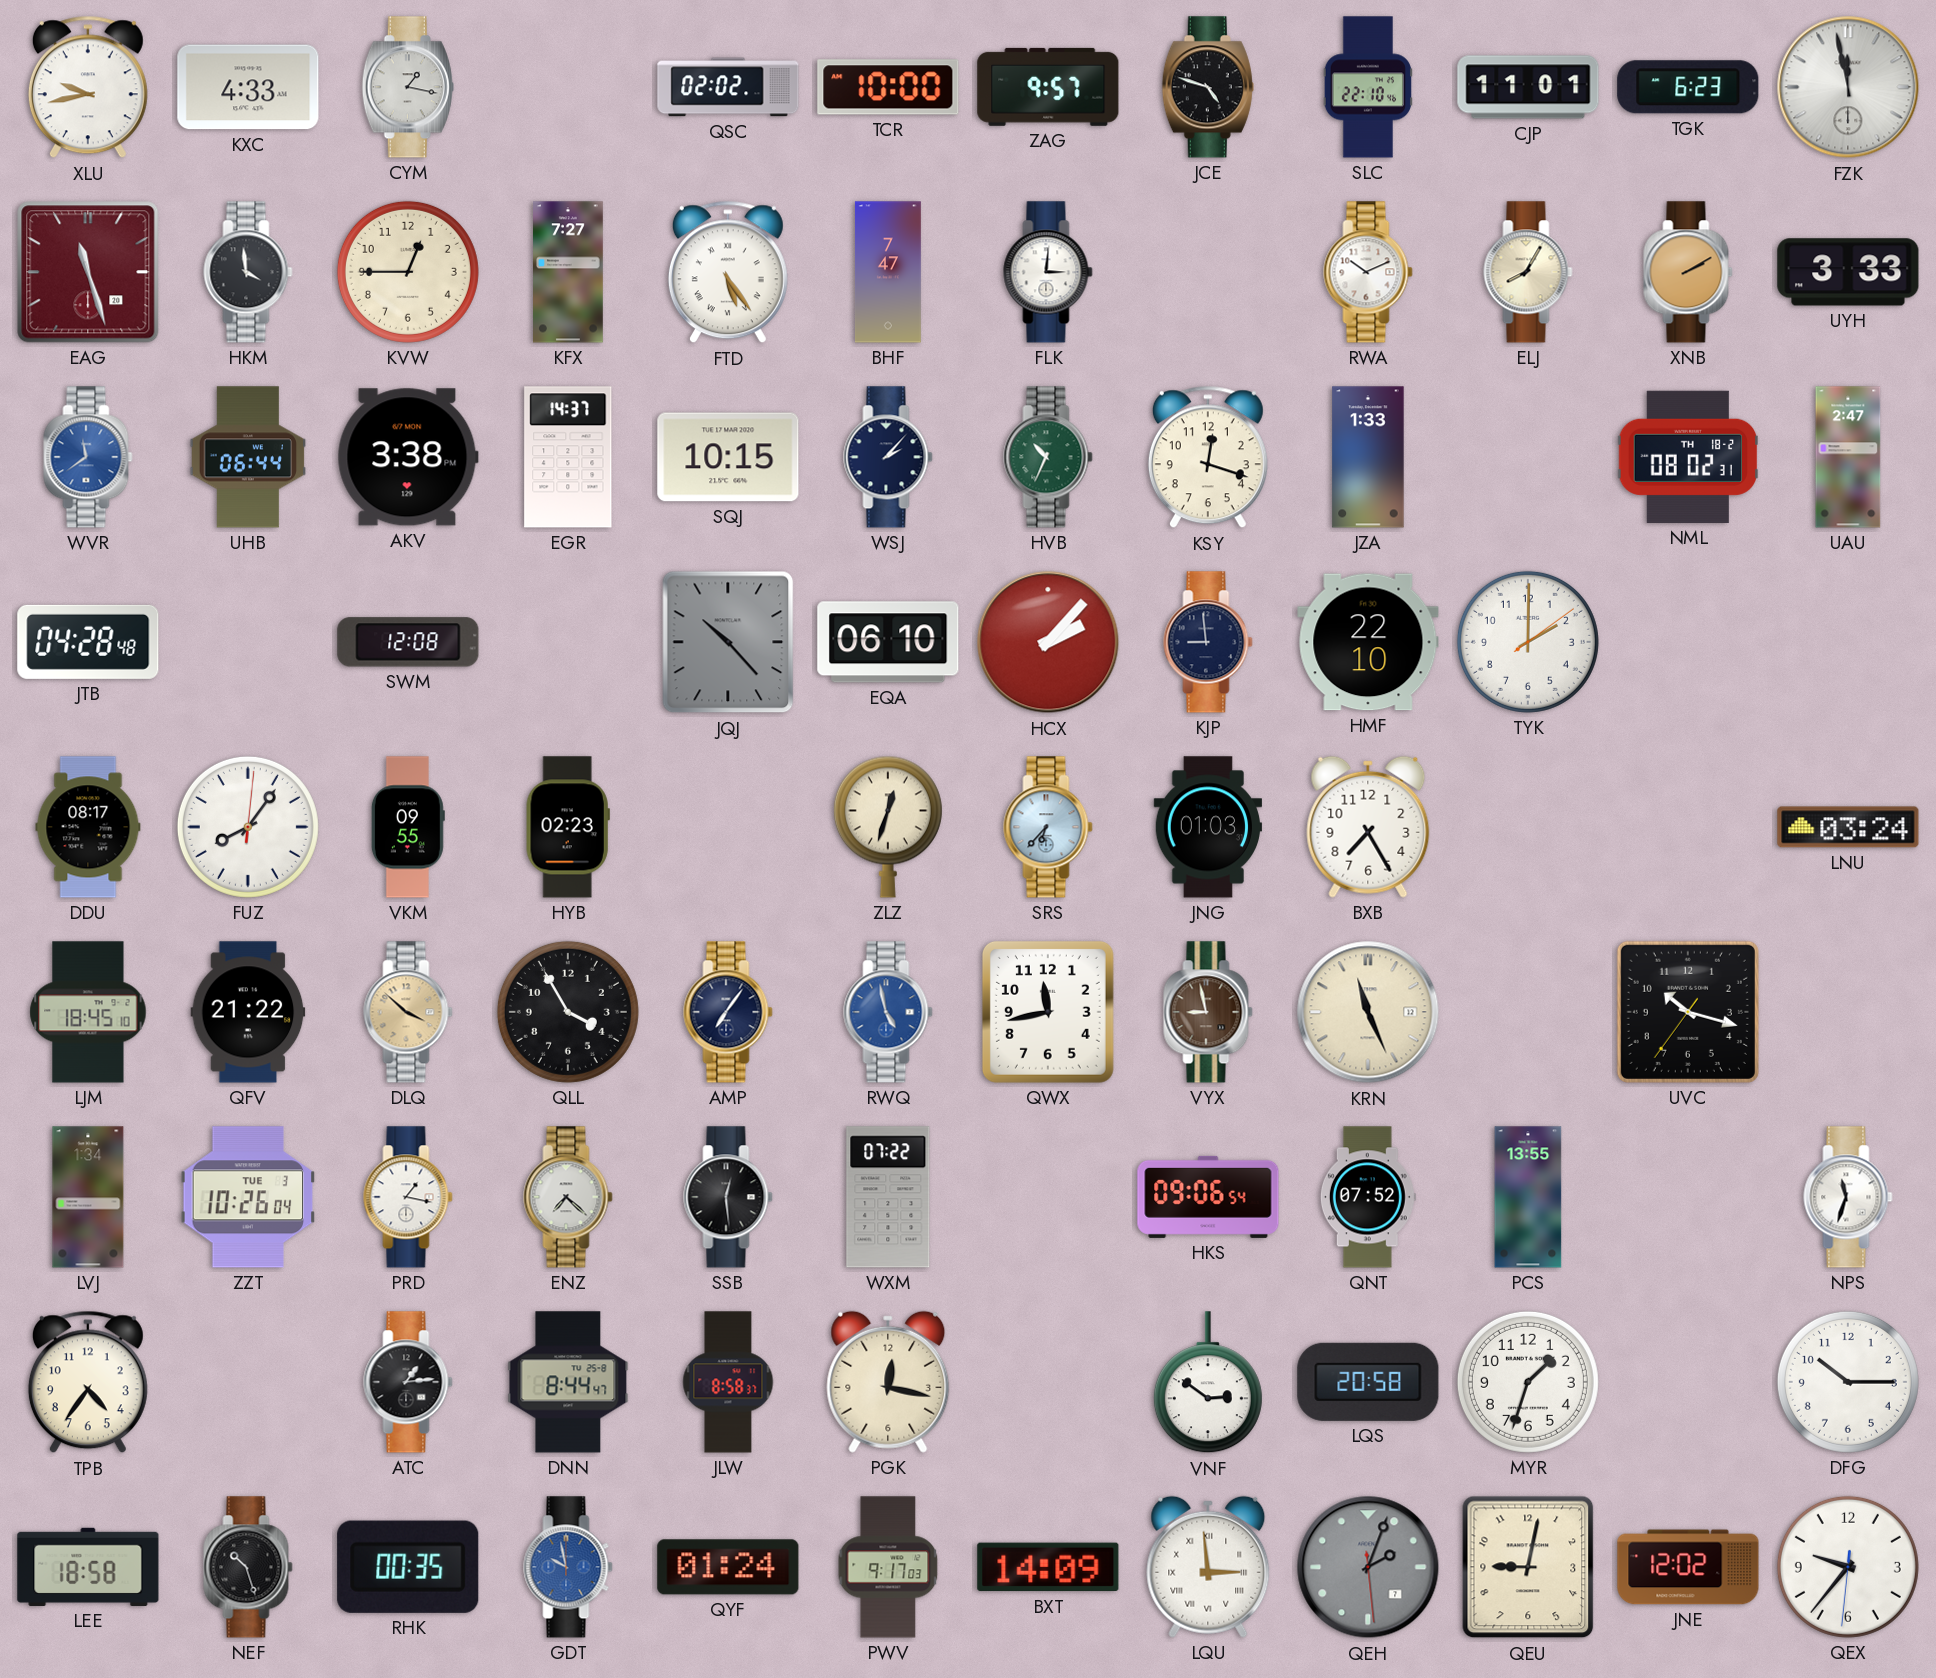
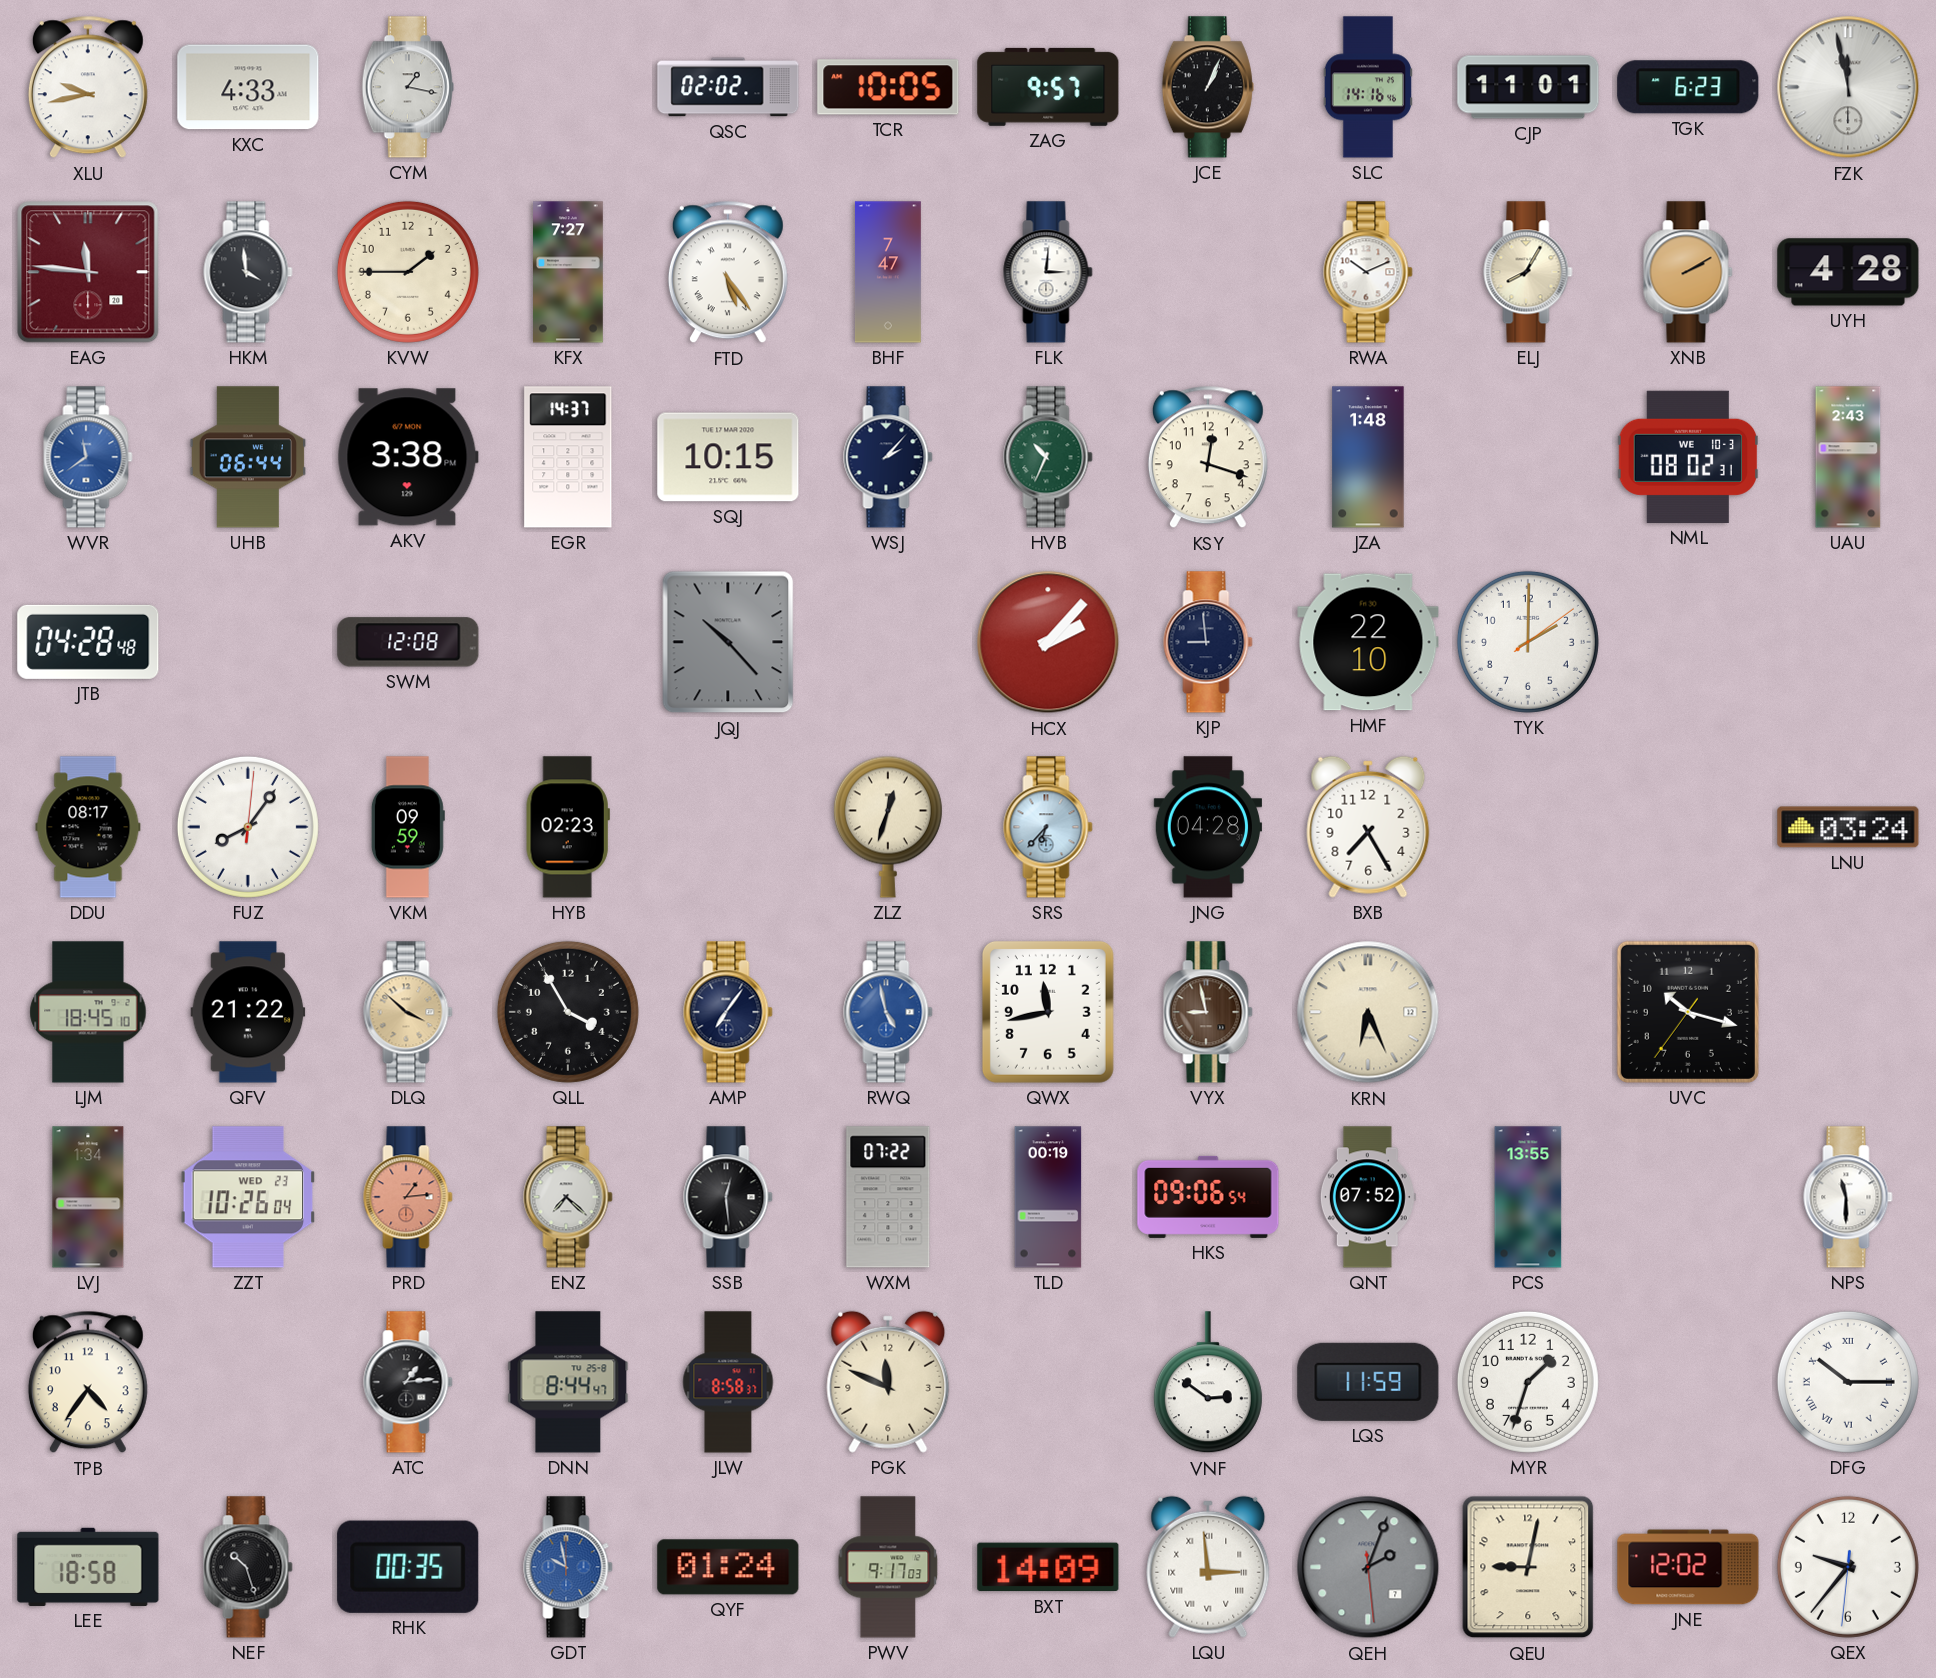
TCR: 10:00 -> 10:05 (888, 87)
JCE: 4:48 -> 1:04 (1208, 87)
SLC: 22:10 -> 14:16 (1367, 87)
EAG: 11:27 -> 11:46 (88, 272)
KVW: 12:45 -> 1:45 (408, 272)
UYH: 3:33 -> 4:28 (1848, 272)
JZA: 1:33 -> 1:48 (1368, 457)
NML date: TH 18-2 -> WE 10-3 (1688, 457)
UAU: 2:47 -> 2:43 (1848, 457)
EQA: 06:10 -> none (888, 642)
VKM: 09:55 -> 09:59 (408, 827)
JNG: 01:03 -> 04:28 (1207, 827)
KRN: 11:26 -> 6:26 (1368, 1012)
ZZT date: TUE 3 -> WED 23 (248, 1197)
PRD: 1:17 -> 1:14 (408, 1197)
PRD dial: white -> salmon (408, 1197)
TLD: none -> 00:19 (1048, 1197)
NPS: 11:33 -> 11:30 (1848, 1197)
PGK: 12:17 -> 11:49 (888, 1382)
LQS: 20:58 -> 11:59 (1368, 1382)
DFG numerals: Arabic -> Roman (1848, 1382)
